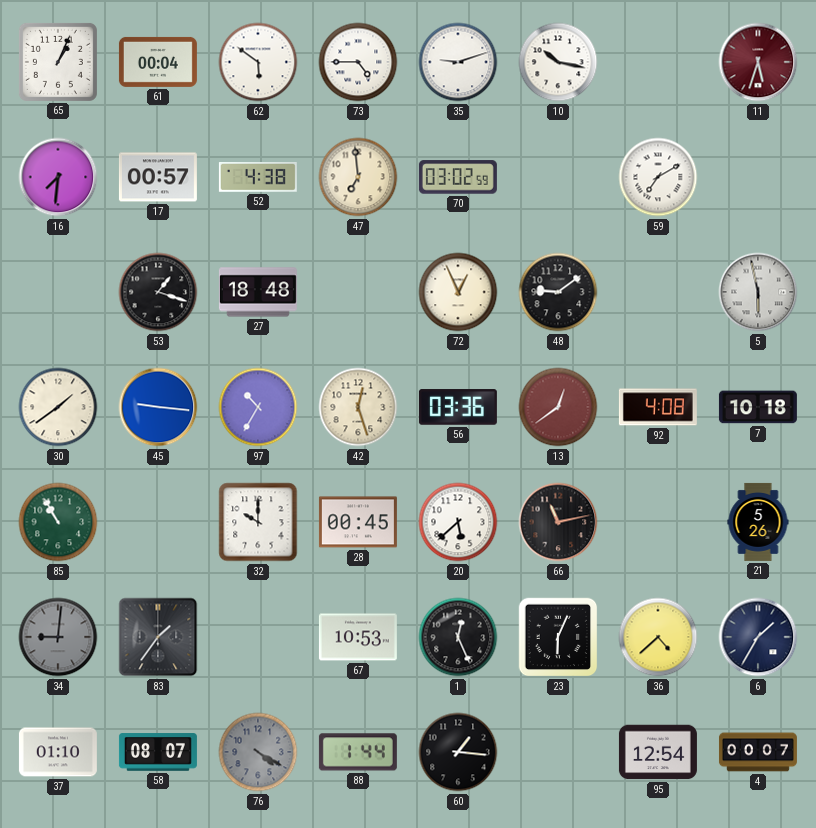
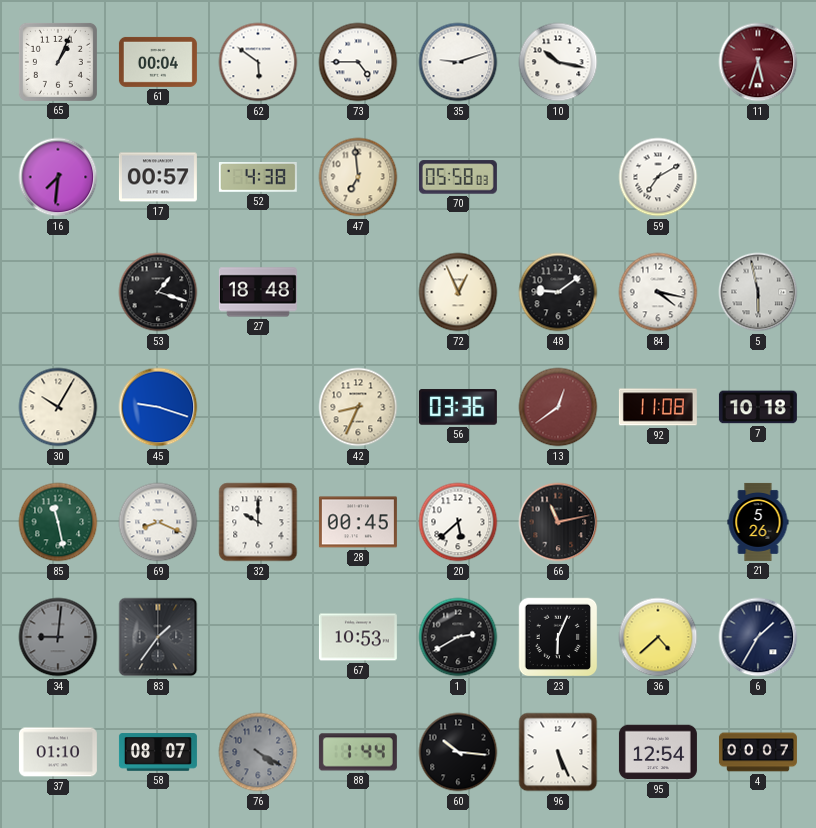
70: 03:02 -> 05:58 (458, 177)
84: none -> 4:17 (658, 292)
30: 1:39 -> 10:05 (58, 407)
45: 9:16 -> 9:18 (158, 407)
97: 10:35 -> none (258, 407)
42: 12:27 -> 8:34 (358, 407)
92: 4:08 -> 11:08 (658, 407)
85: 10:55 -> 11:28 (58, 522)
69: none -> 8:19 (158, 522)
1: 12:26 -> 2:40 (458, 637)
60: 1:16 -> 10:16 (458, 752)
96: none -> 5:26 (558, 752)
